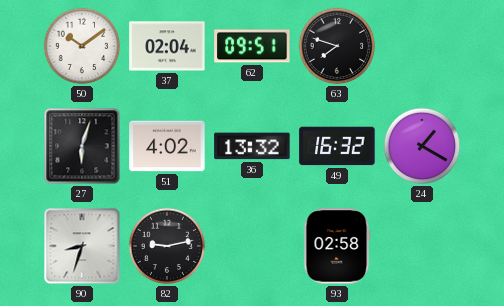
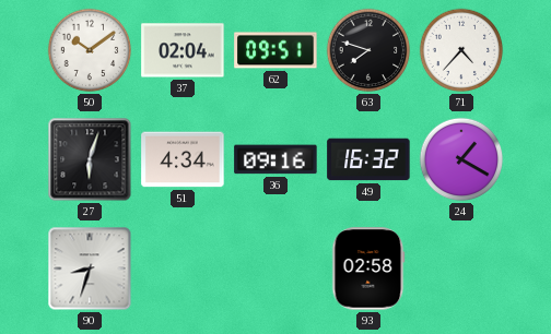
71: none -> 4:37 (461, 50)
51: 4:02 -> 4:34 (183, 159)
36: 13:32 -> 09:16 (275, 159)
82: 9:13 -> none (167, 246)
